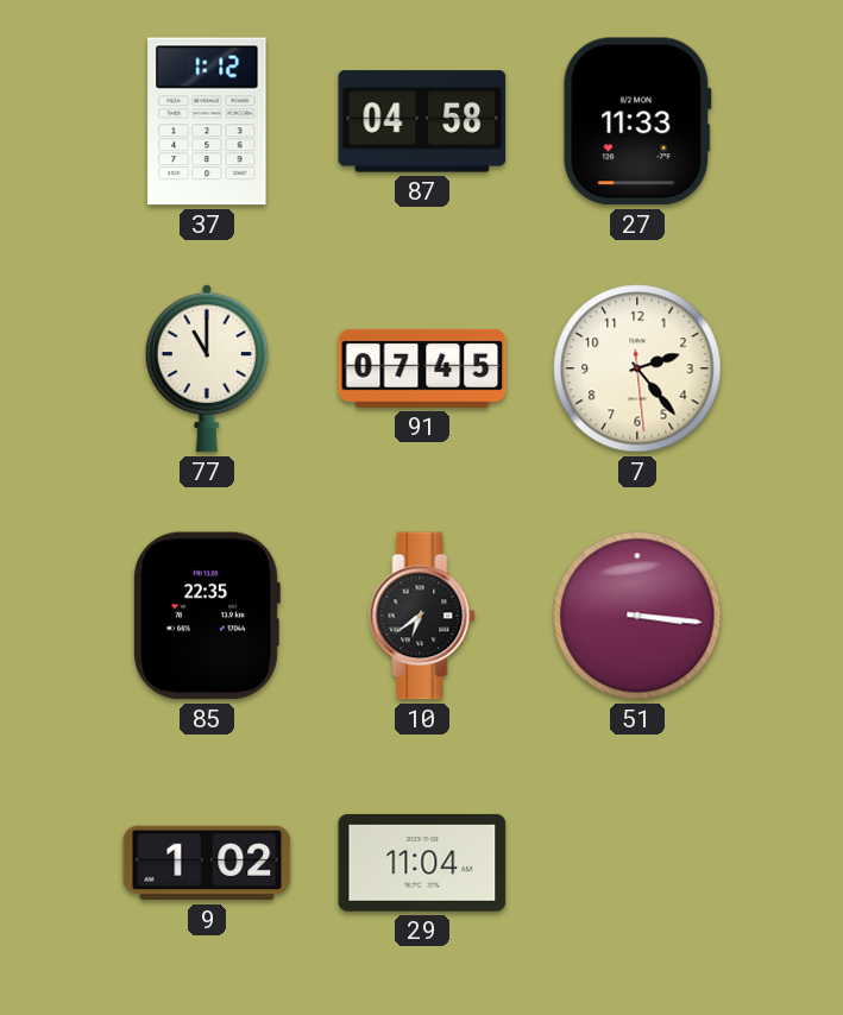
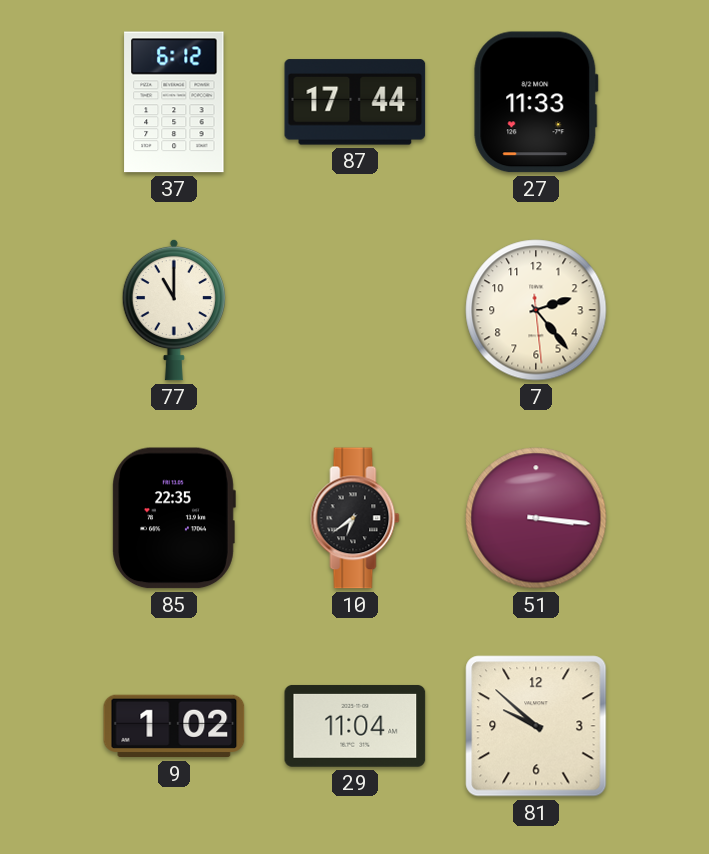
37: 1:12 -> 6:12 (174, 102)
87: 04:58 -> 17:44 (355, 102)
91: 07:45 -> none (422, 368)
81: none -> 9:52 (536, 726)
